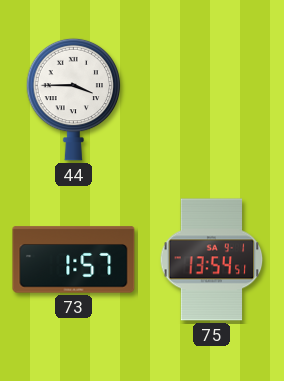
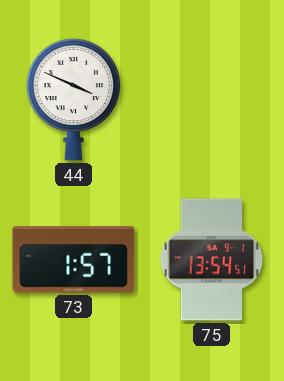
44: 3:45 -> 3:49 (74, 99)
